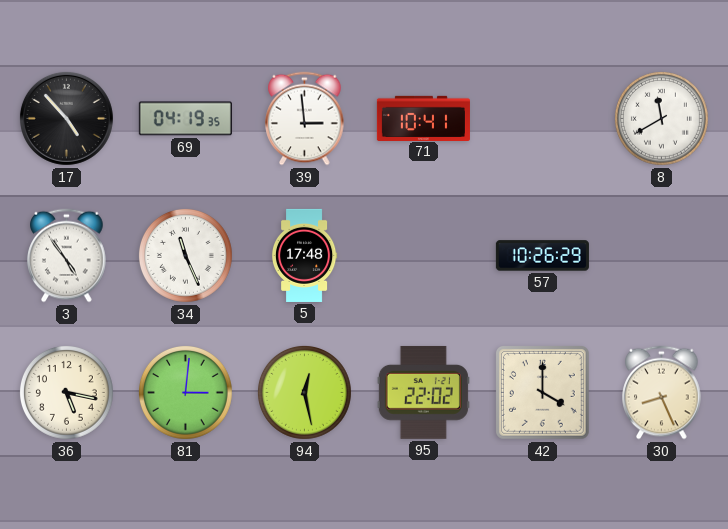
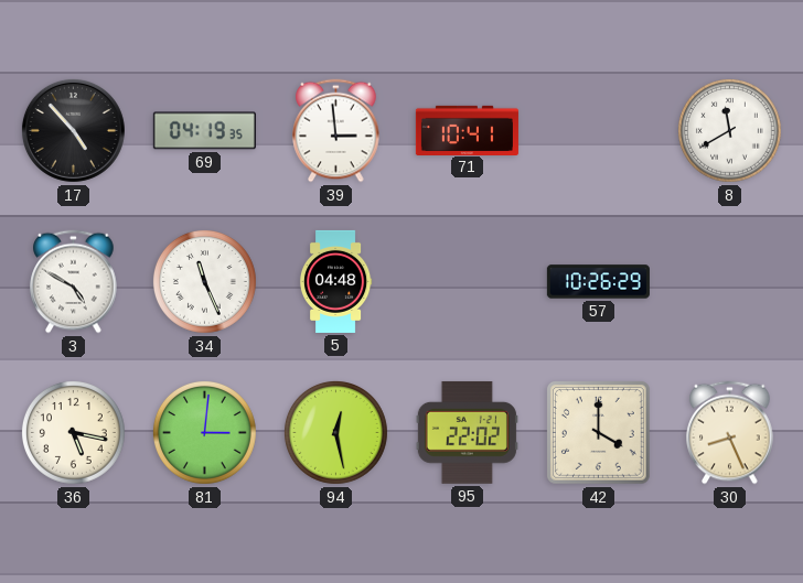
3: 4:54 -> 4:50 (74, 282)
5: 17:48 -> 04:48 (335, 281)
